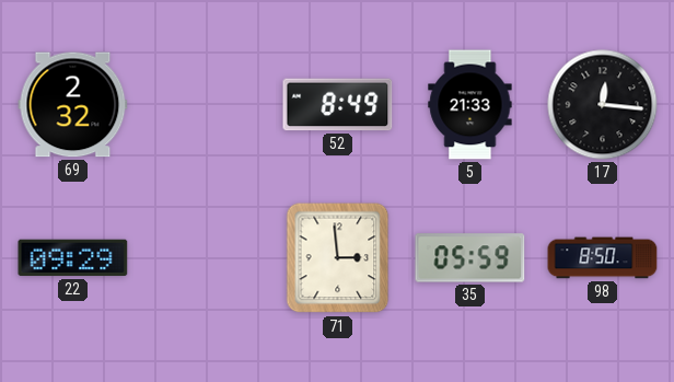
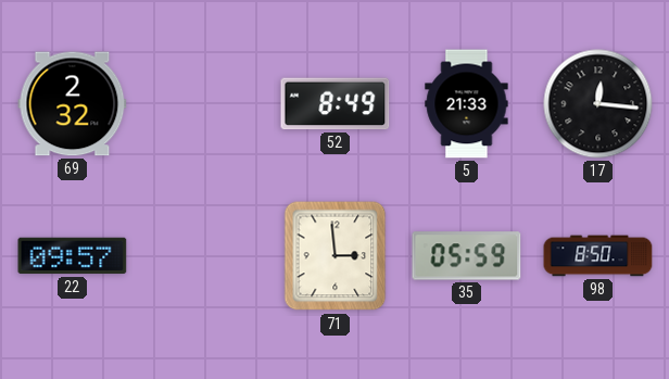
22: 09:29 -> 09:57 (73, 256)
